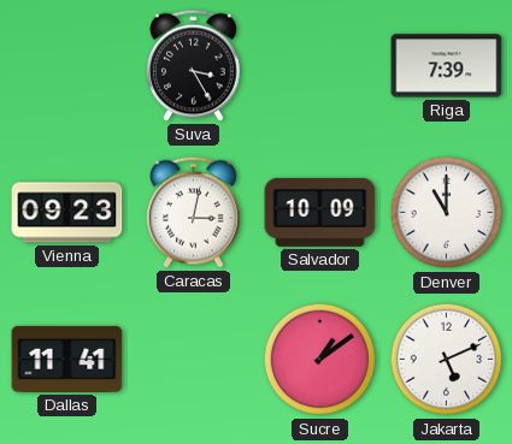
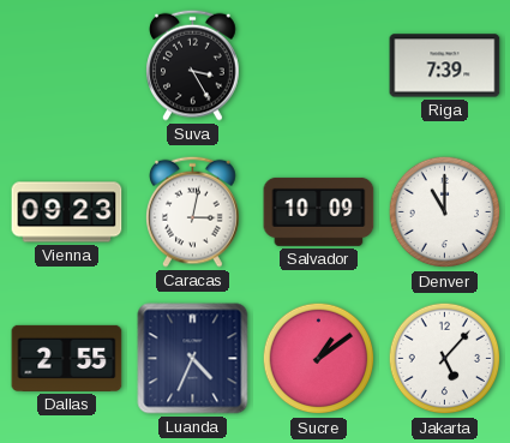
Dallas: 11:41 -> 2:55 (67, 358)
Luanda: none -> 4:34 (193, 359)
Jakarta: 5:11 -> 5:07 (445, 359)
